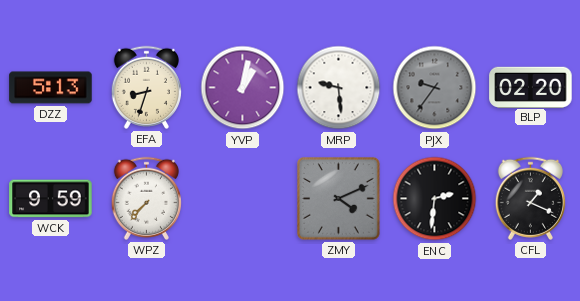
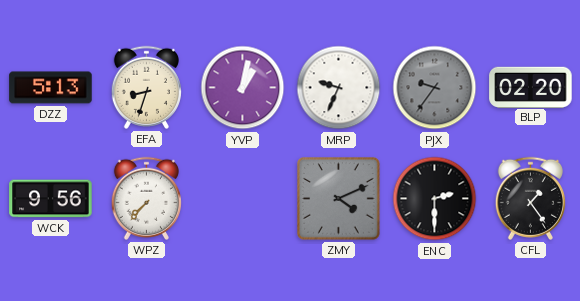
MRP: 9:29 -> 9:34 (339, 88)
WCK: 9:59 -> 9:56 (51, 199)
ENC: 2:31 -> 2:30 (435, 199)
CFL: 1:19 -> 1:24 (530, 198)
